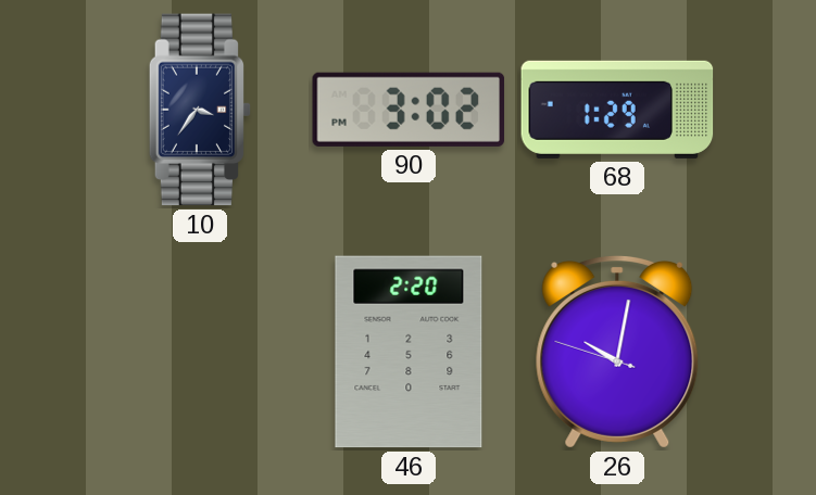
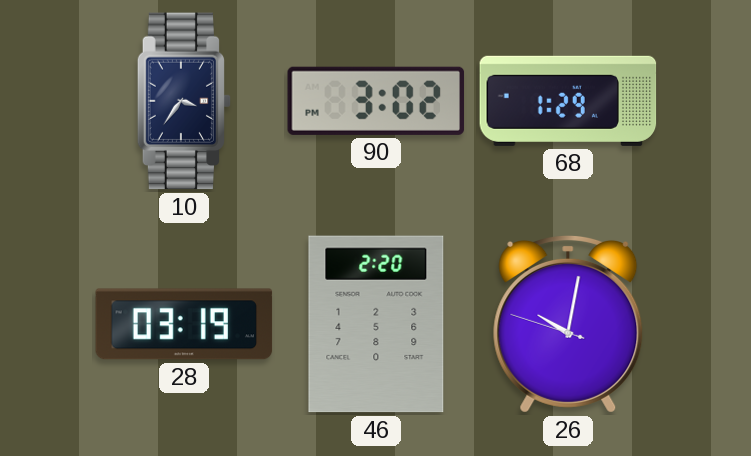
28: none -> 03:19 (184, 324)
